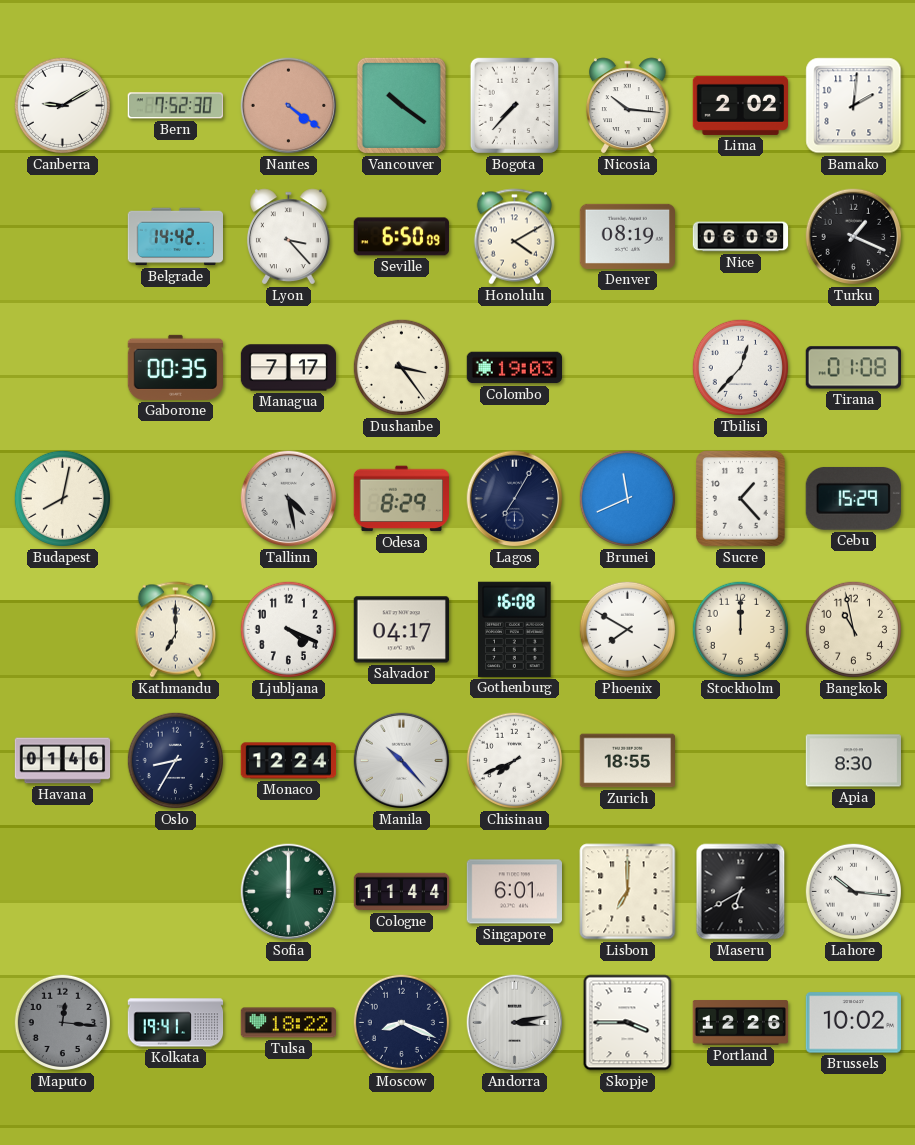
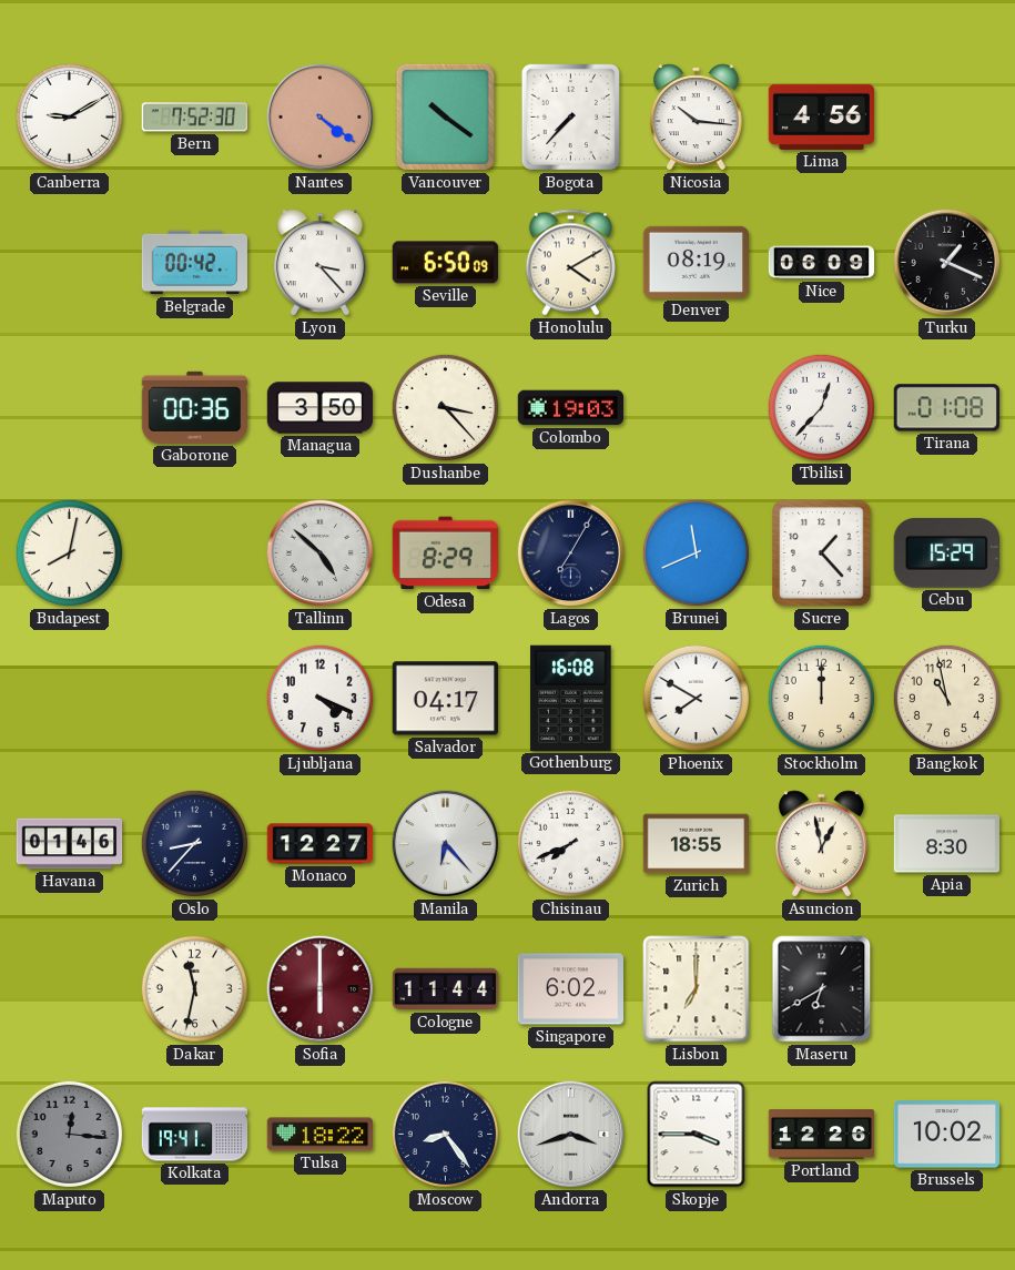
Lima: 2:02 -> 4:56 (822, 116)
Bamako: 2:01 -> none (854, 106)
Belgrade: 14:42 -> 00:42 (194, 263)
Gaborone: 00:35 -> 00:36 (194, 407)
Managua: 7:17 -> 3:50 (321, 408)
Dushanbe: 3:24 -> 3:23 (445, 407)
Tallinn: 4:28 -> 4:52 (321, 553)
Kathmandu: 7:00 -> none (175, 630)
Oslo: 8:35 -> 8:37 (194, 843)
Monaco: 12:24 -> 12:27 (321, 844)
Manila: 10:23 -> 6:23 (446, 844)
Asuncion: none -> 12:58 (821, 844)
Dakar: none -> 11:32 (194, 988)
Sofia: 12:00 -> 6:00 (321, 989)
Sofia dial: green -> burgundy (321, 989)
Singapore: 6:01 -> 6:02 (570, 989)
Lahore: 10:16 -> none (853, 891)
Moscow: 8:19 -> 8:24 (445, 1134)
Andorra: 3:13 -> 3:42 (571, 1135)
